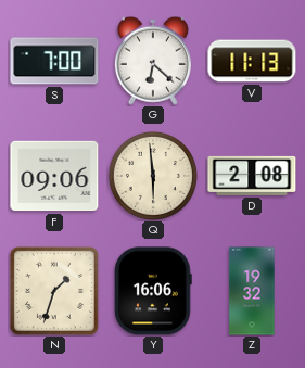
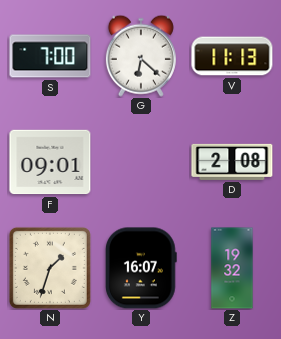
F: 09:06 -> 09:01 (50, 162)
Q: 5:59 -> none (153, 176)
Y: 16:06 -> 16:07 (142, 268)
